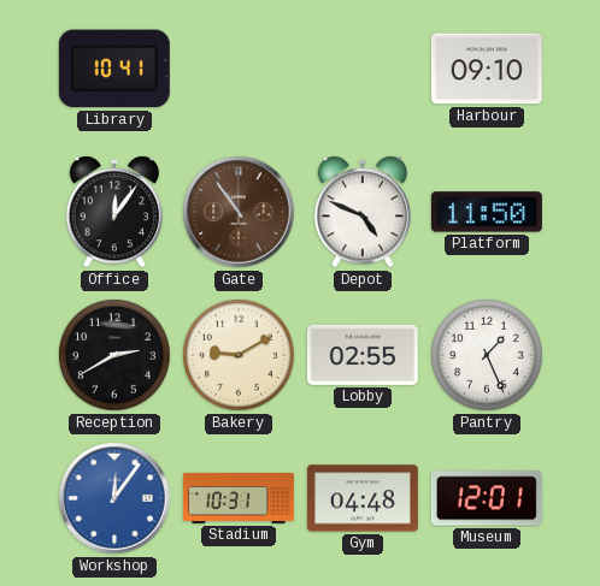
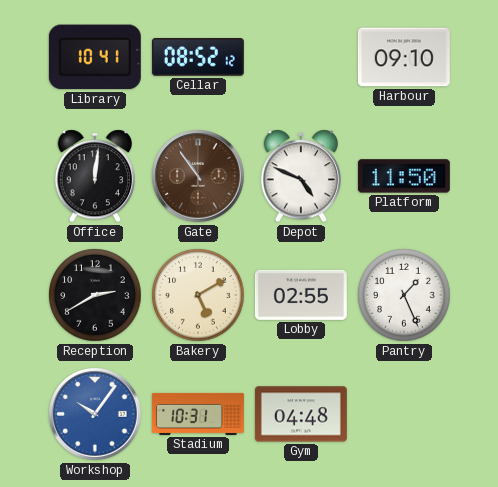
Cellar: none -> 08:52 (198, 57)
Office: 12:06 -> 12:01 (94, 176)
Bakery: 9:10 -> 5:10 (198, 295)
Workshop: 12:06 -> 10:06 (95, 414)
Museum: 12:01 -> none (487, 498)
